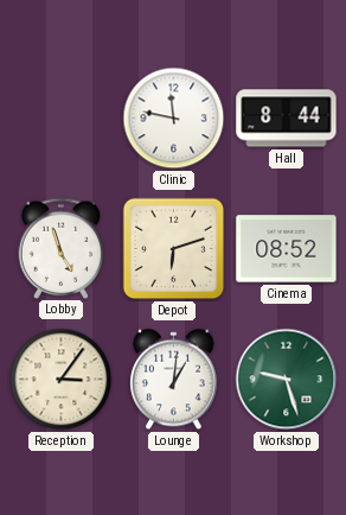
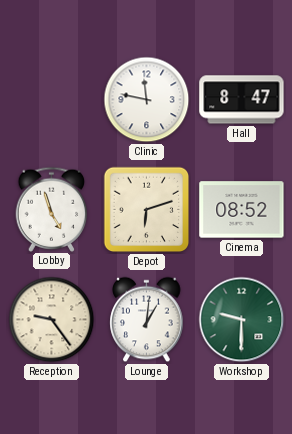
Hall: 8:44 -> 8:47 (242, 100)
Reception: 3:06 -> 9:24 (52, 320)
Workshop: 9:27 -> 9:30 (242, 320)
